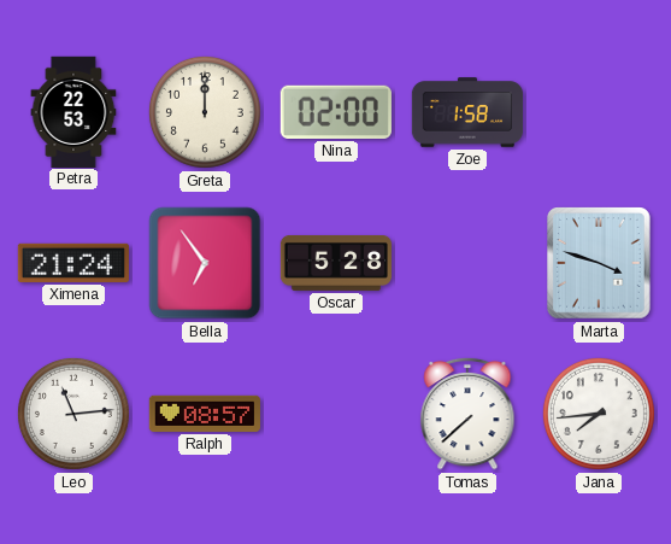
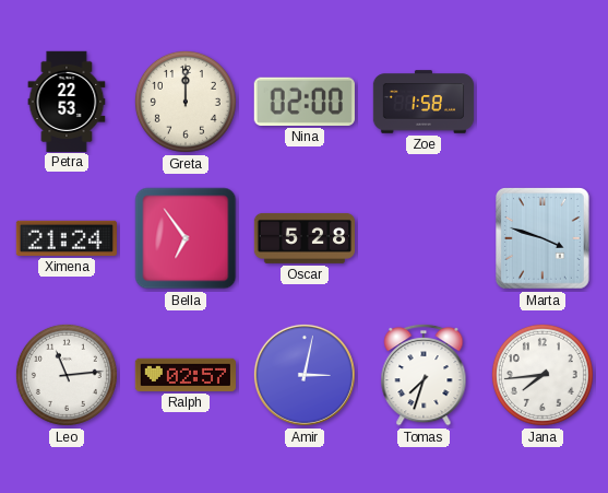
Ralph: 08:57 -> 02:57 (186, 375)
Amir: none -> 3:02 (305, 375)
Tomas: 7:38 -> 7:33 (424, 375)
